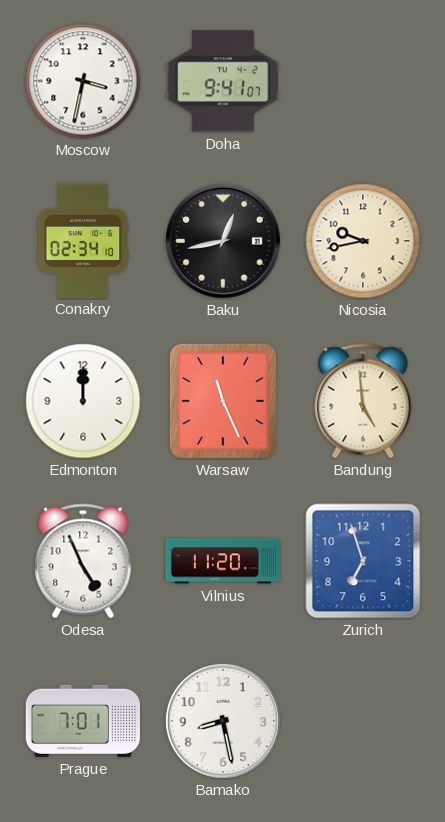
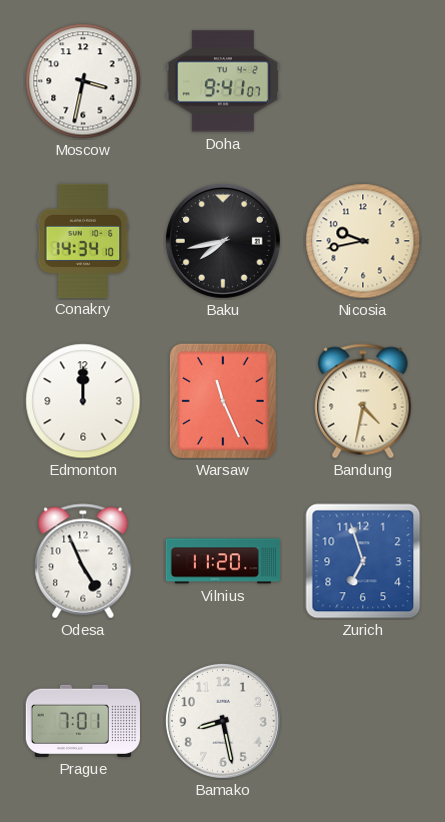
Conakry: 02:34 -> 14:34 (83, 240)
Baku: 12:43 -> 7:43 (223, 241)
Bandung: 4:59 -> 4:32 (363, 401)
